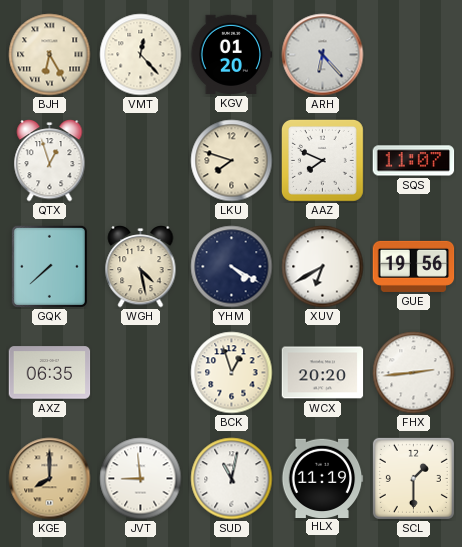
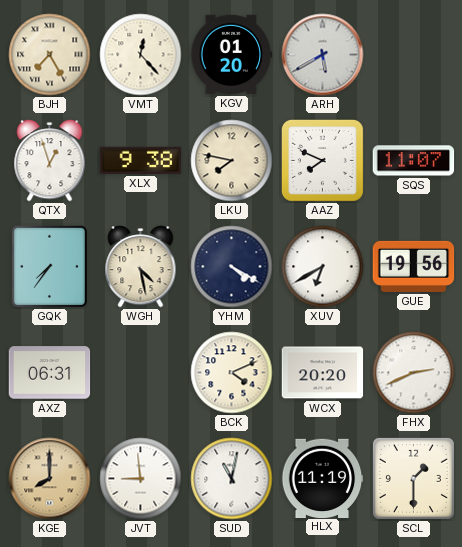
BJH: 6:25 -> 7:25 (50, 55)
ARH: 6:23 -> 5:40 (323, 55)
XLX: none -> 9:38 (141, 160)
LKU: 7:48 -> 7:47 (232, 161)
GQK: 7:38 -> 7:36 (49, 266)
AXZ: 06:35 -> 06:31 (50, 373)
BCK: 12:57 -> 4:11 (232, 373)
FHX: 2:44 -> 2:41 (414, 373)
